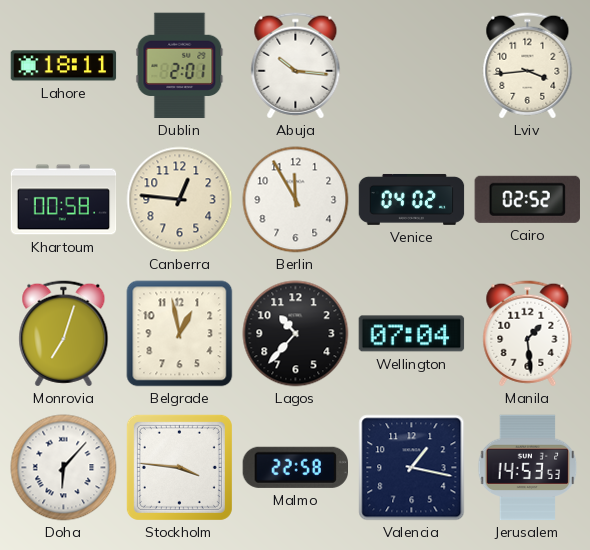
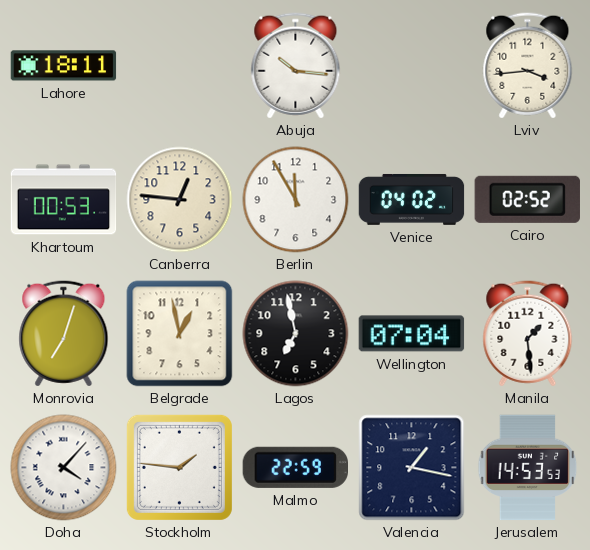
Dublin: 2:01 -> none (180, 66)
Khartoum: 00:58 -> 00:53 (64, 200)
Lagos: 10:37 -> 6:58 (296, 334)
Doha: 6:07 -> 4:07 (64, 468)
Stockholm: 3:46 -> 1:46 (179, 467)
Malmo: 22:58 -> 22:59 (295, 467)
